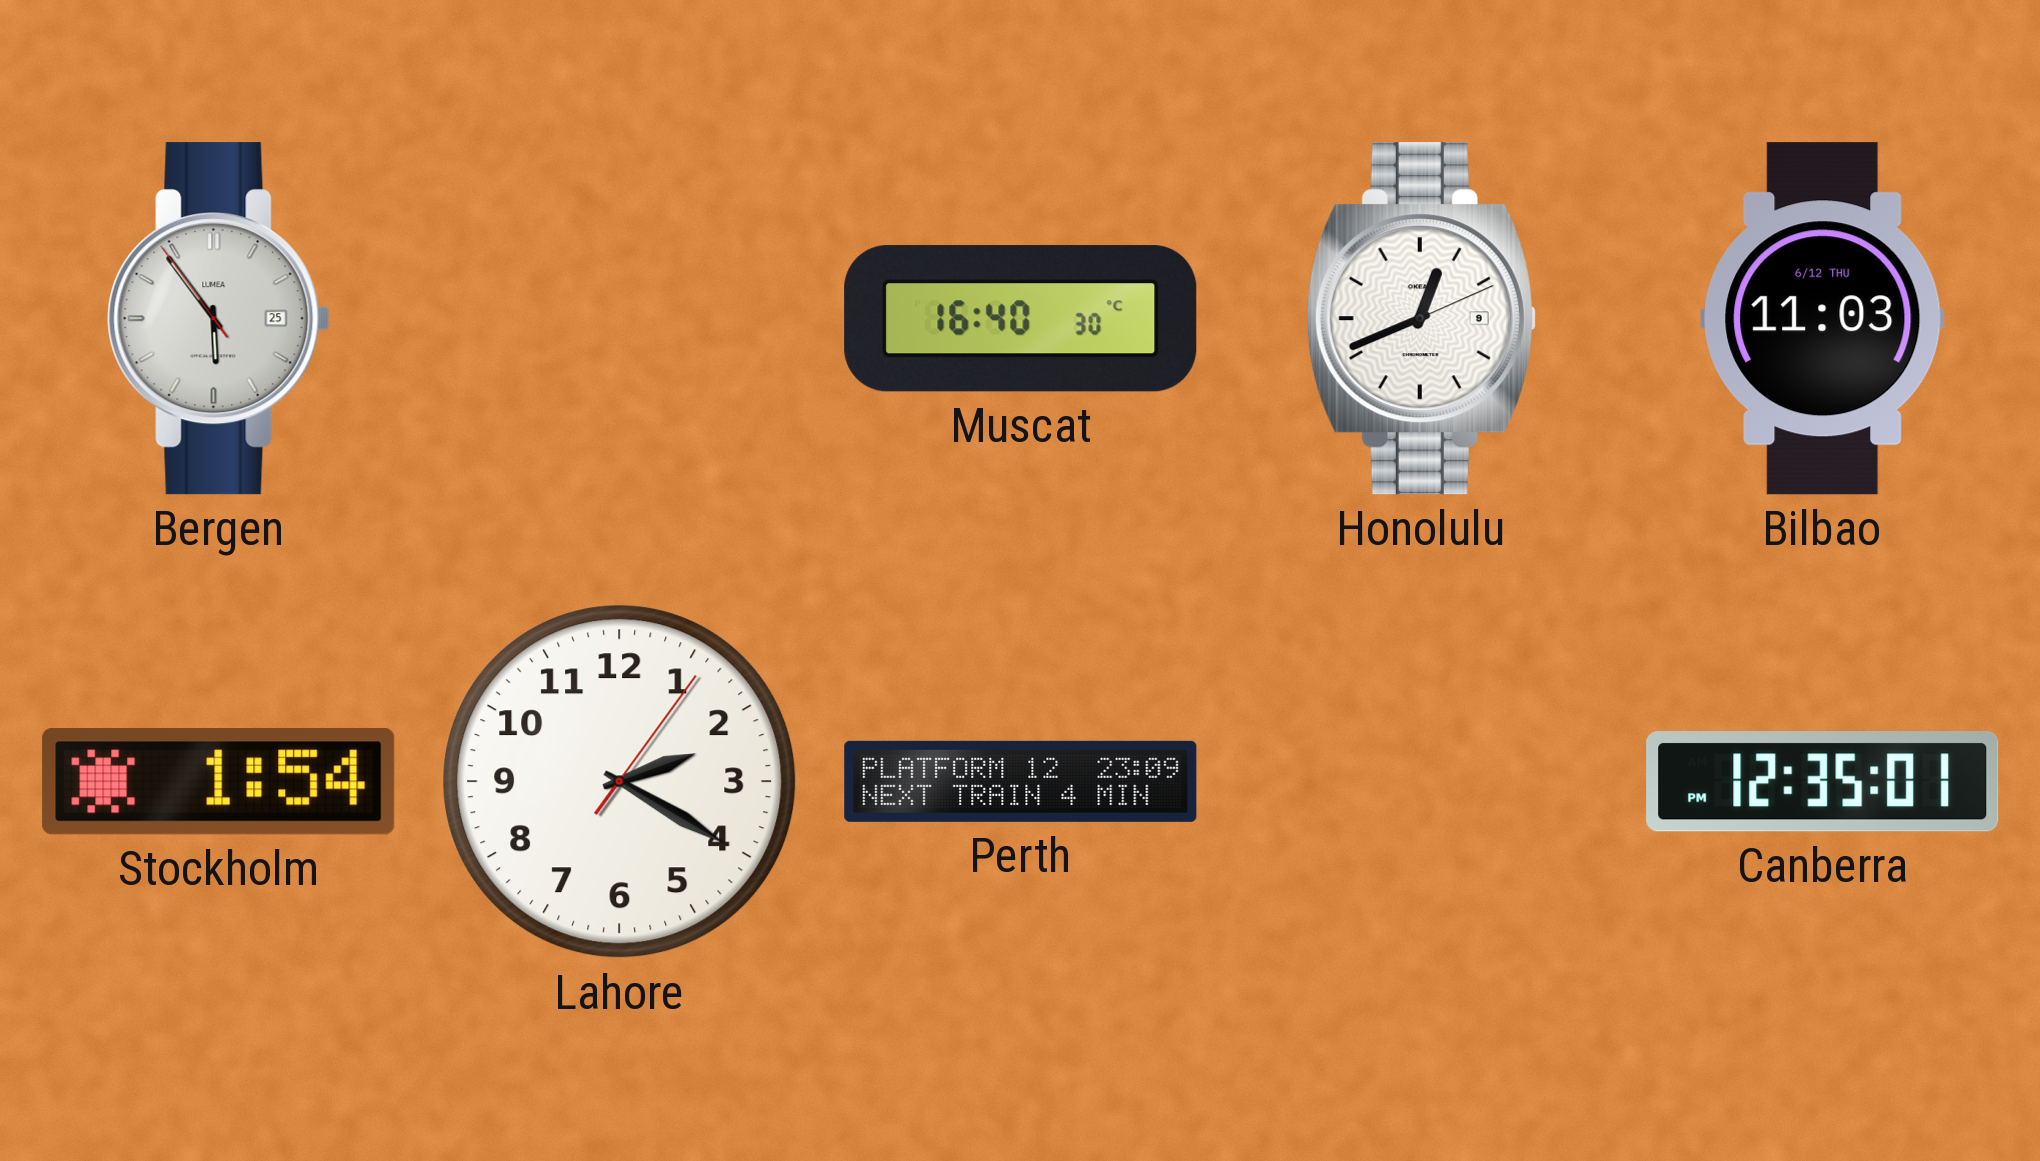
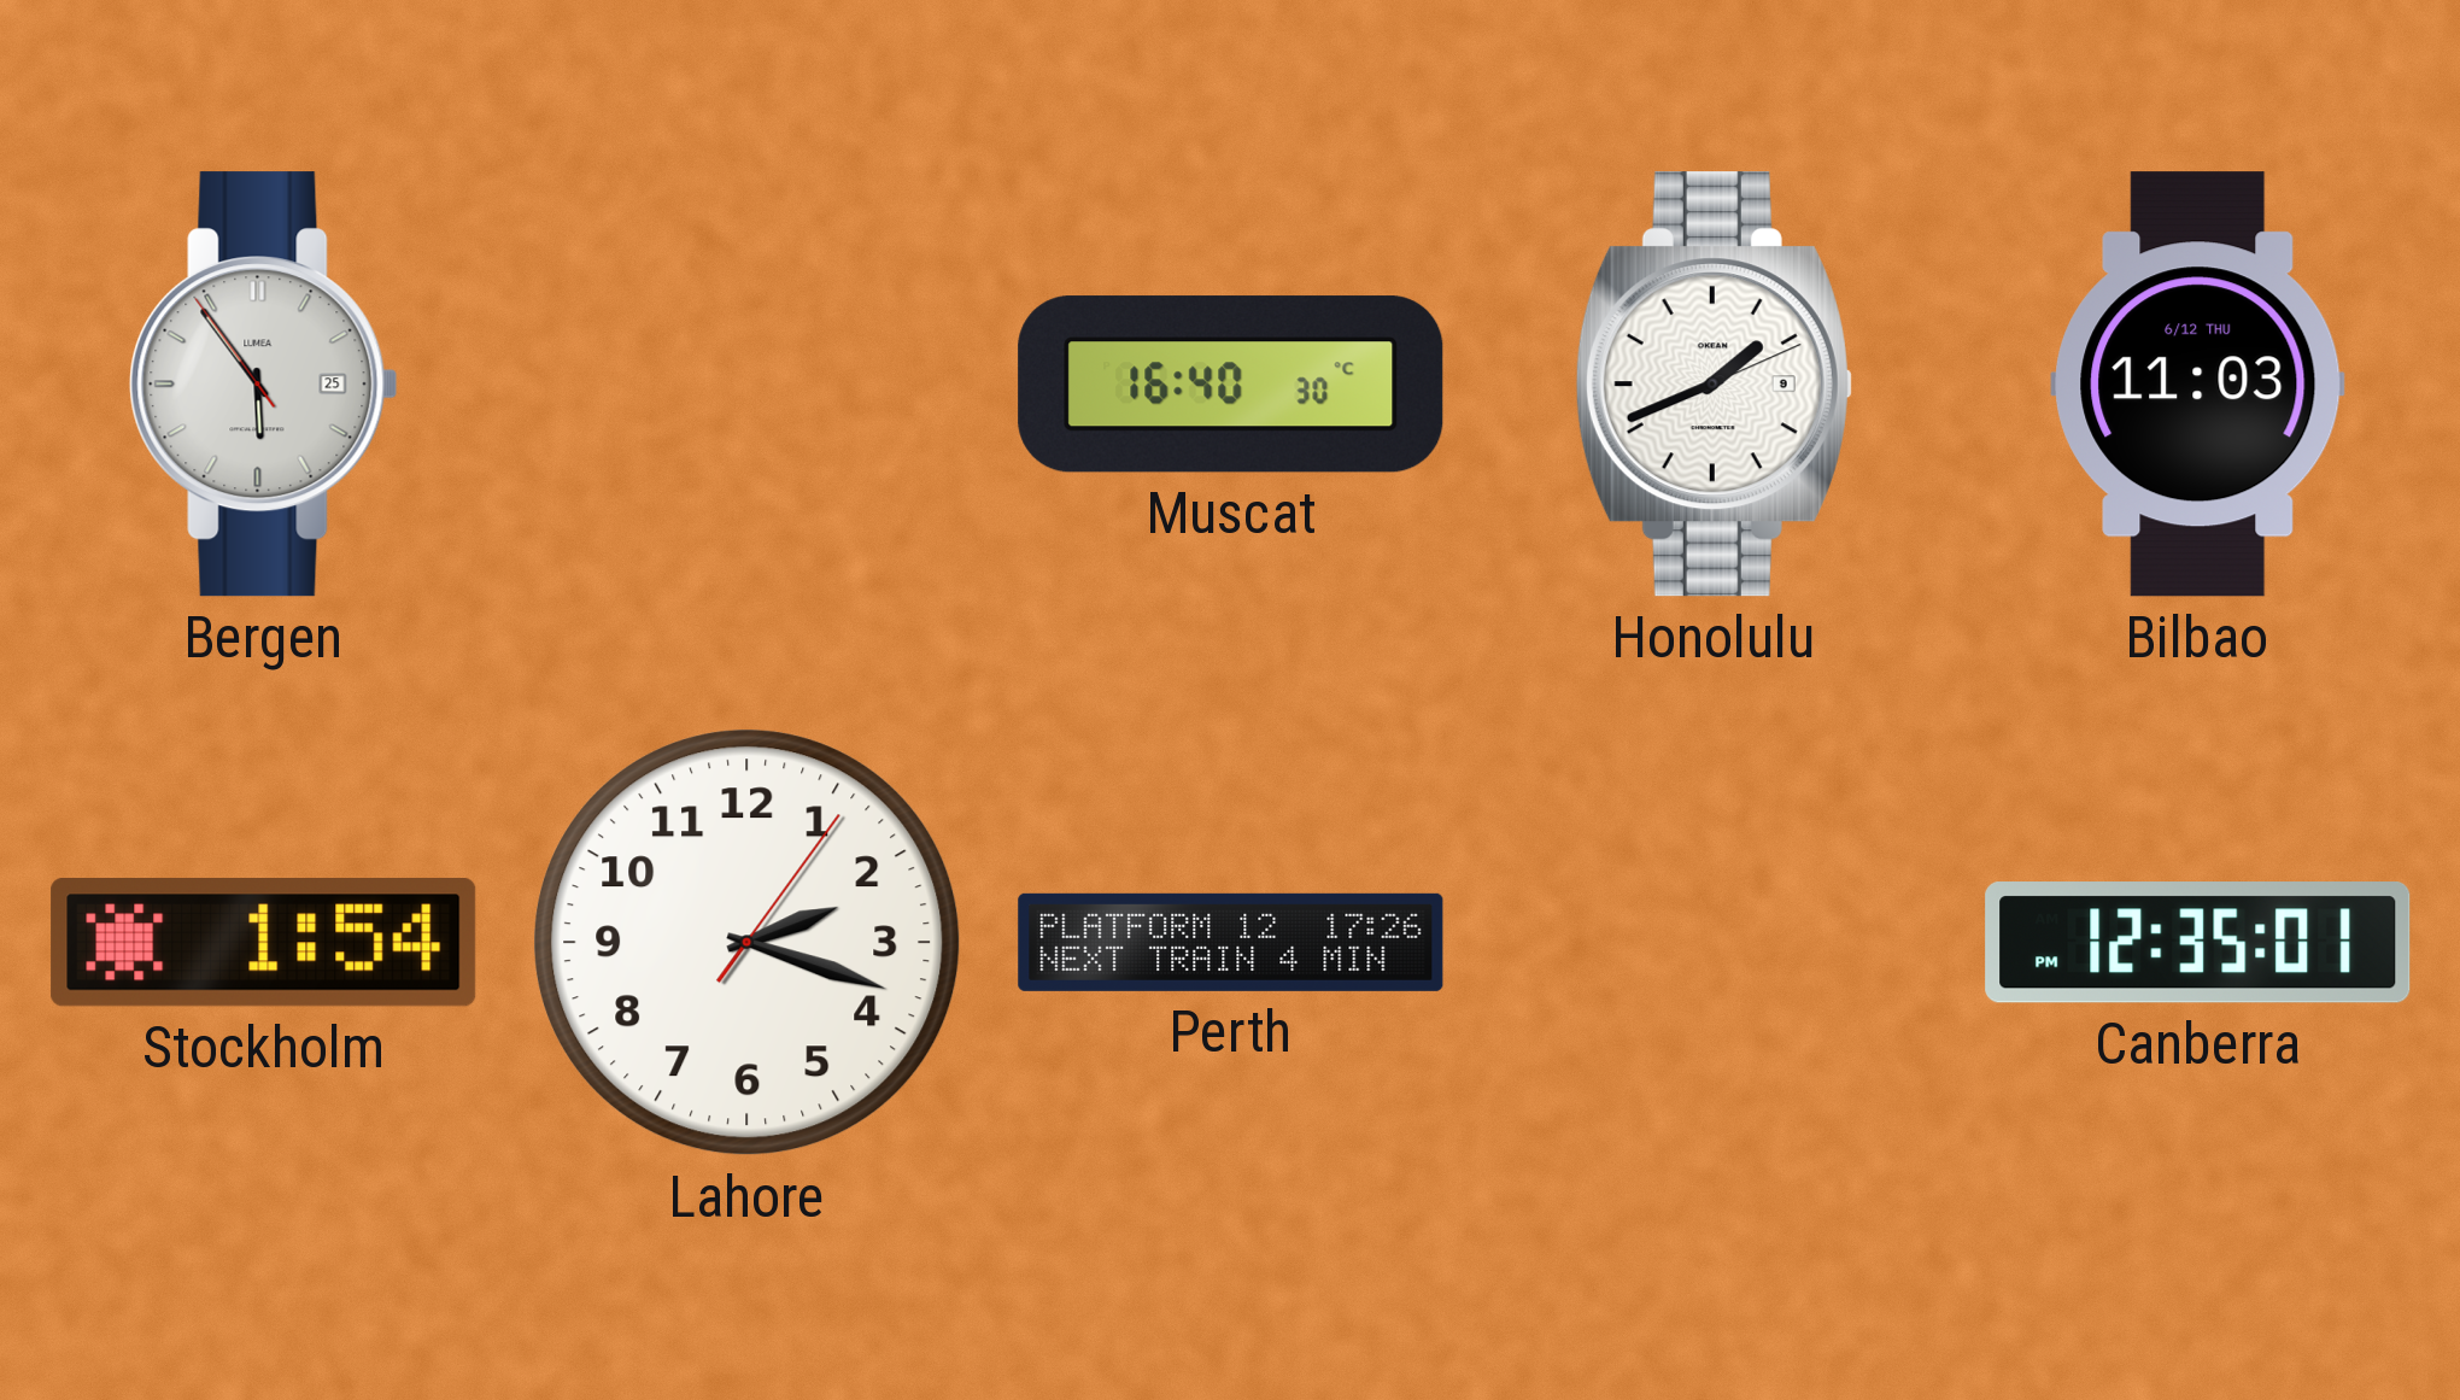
Honolulu: 12:41 -> 1:41 (1714, 385)
Lahore: 2:20 -> 2:18 (748, 943)
Perth: 23:09 -> 17:26 (1231, 942)
